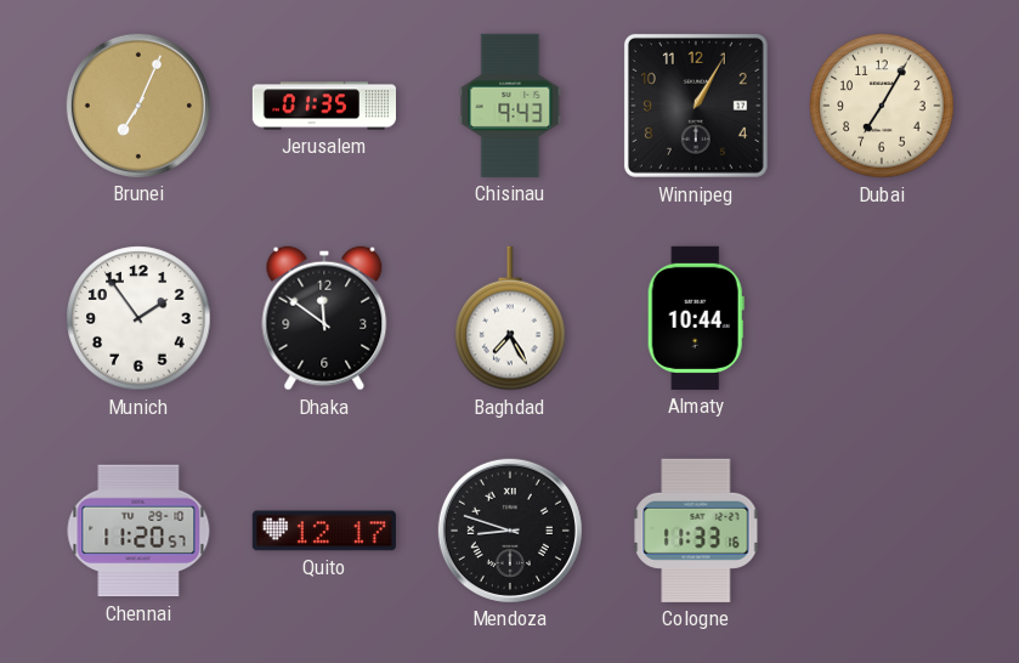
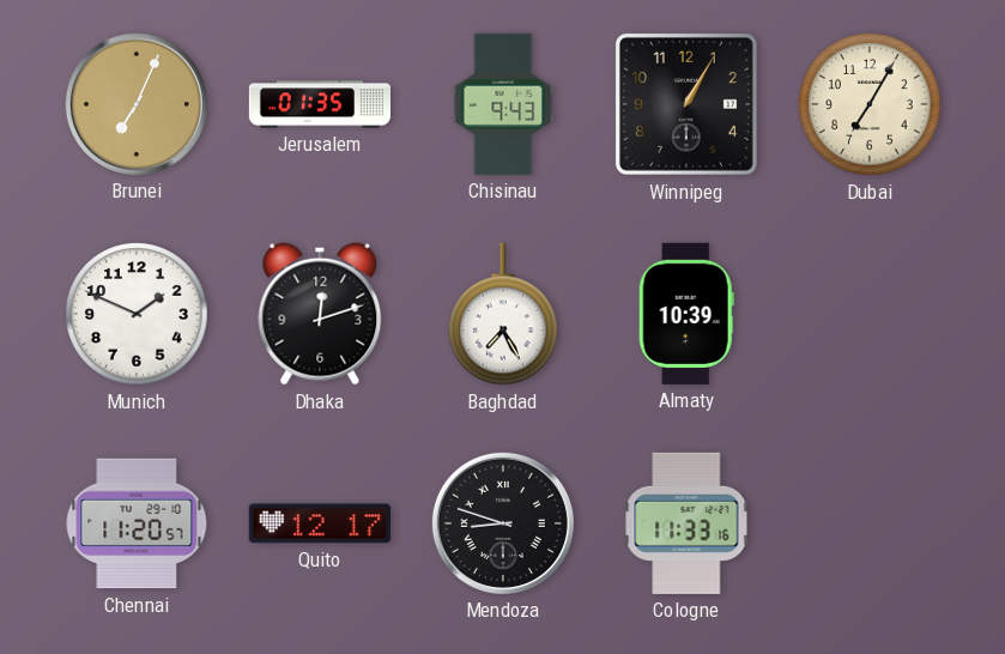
Munich: 1:54 -> 1:49 (137, 314)
Dhaka: 11:51 -> 12:12 (320, 314)
Almaty: 10:44 -> 10:39 (686, 314)
